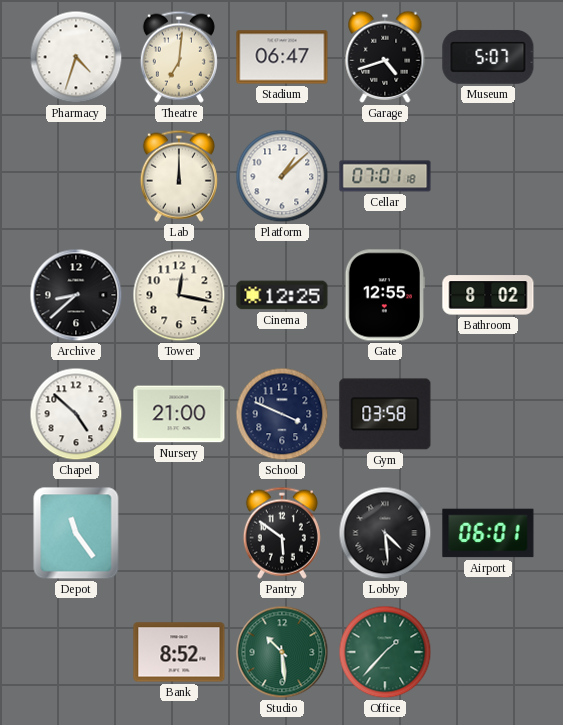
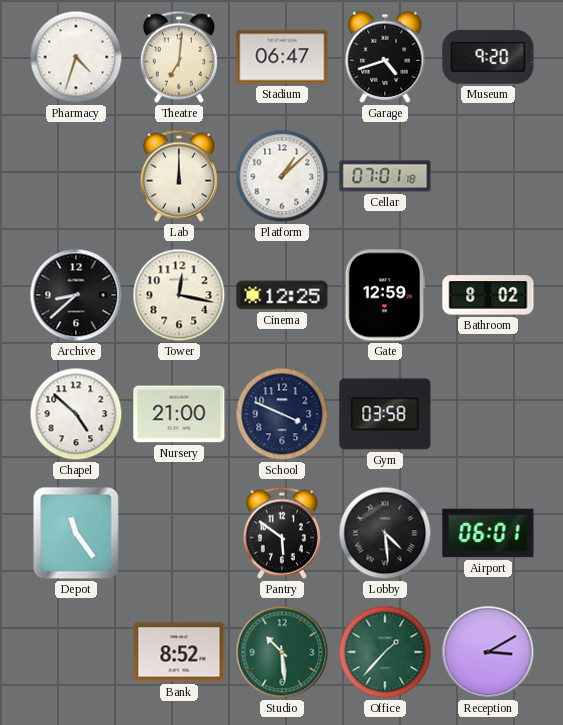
Museum: 5:07 -> 9:20 (488, 57)
Gate: 12:55 -> 12:59 (385, 295)
Reception: none -> 3:10 (488, 652)
